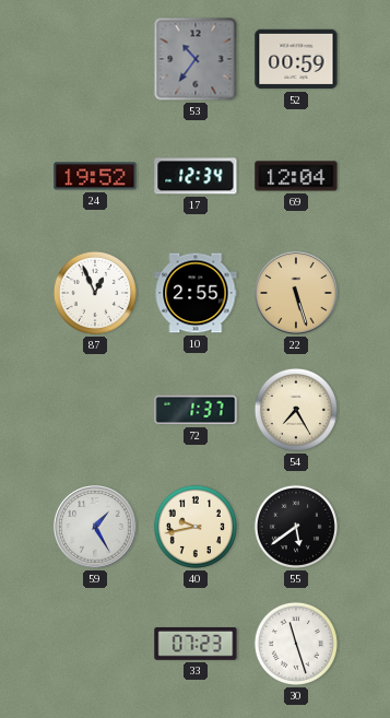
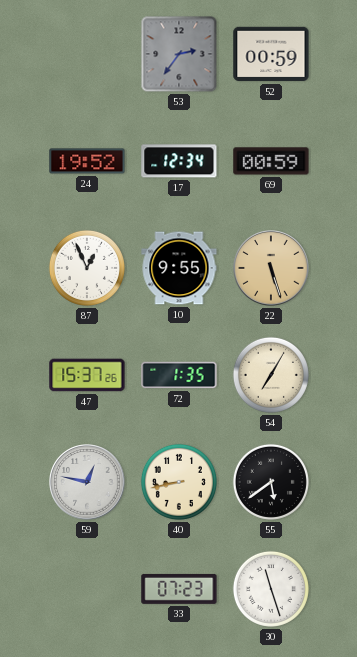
53: 10:36 -> 2:36 (179, 54)
69: 12:04 -> 00:59 (271, 161)
10: 2:55 -> 9:55 (179, 268)
47: none -> 15:37 (87, 375)
72: 1:37 -> 1:35 (179, 375)
54: 7:25 -> 7:05 (271, 375)
59: 1:25 -> 12:47 (87, 482)
40: 9:43 -> 8:43 (179, 482)
